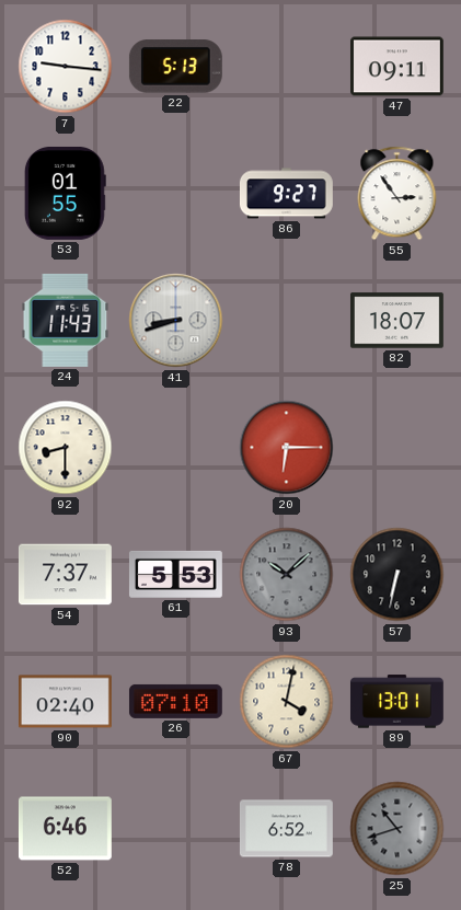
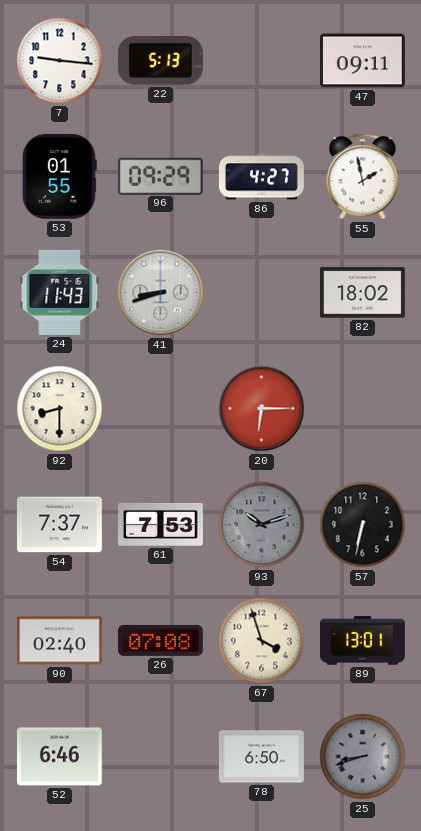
96: none -> 09:29 (160, 176)
86: 9:27 -> 4:27 (261, 177)
55: 2:54 -> 1:58 (363, 177)
82: 18:07 -> 18:02 (362, 293)
61: 5:53 -> 7:53 (160, 524)
93: 10:08 -> 10:12 (262, 525)
26: 07:10 -> 07:08 (160, 640)
67: 4:02 -> 3:57 (262, 641)
78: 6:52 -> 6:50 (261, 757)
25: 10:42 -> 8:42 (363, 757)
